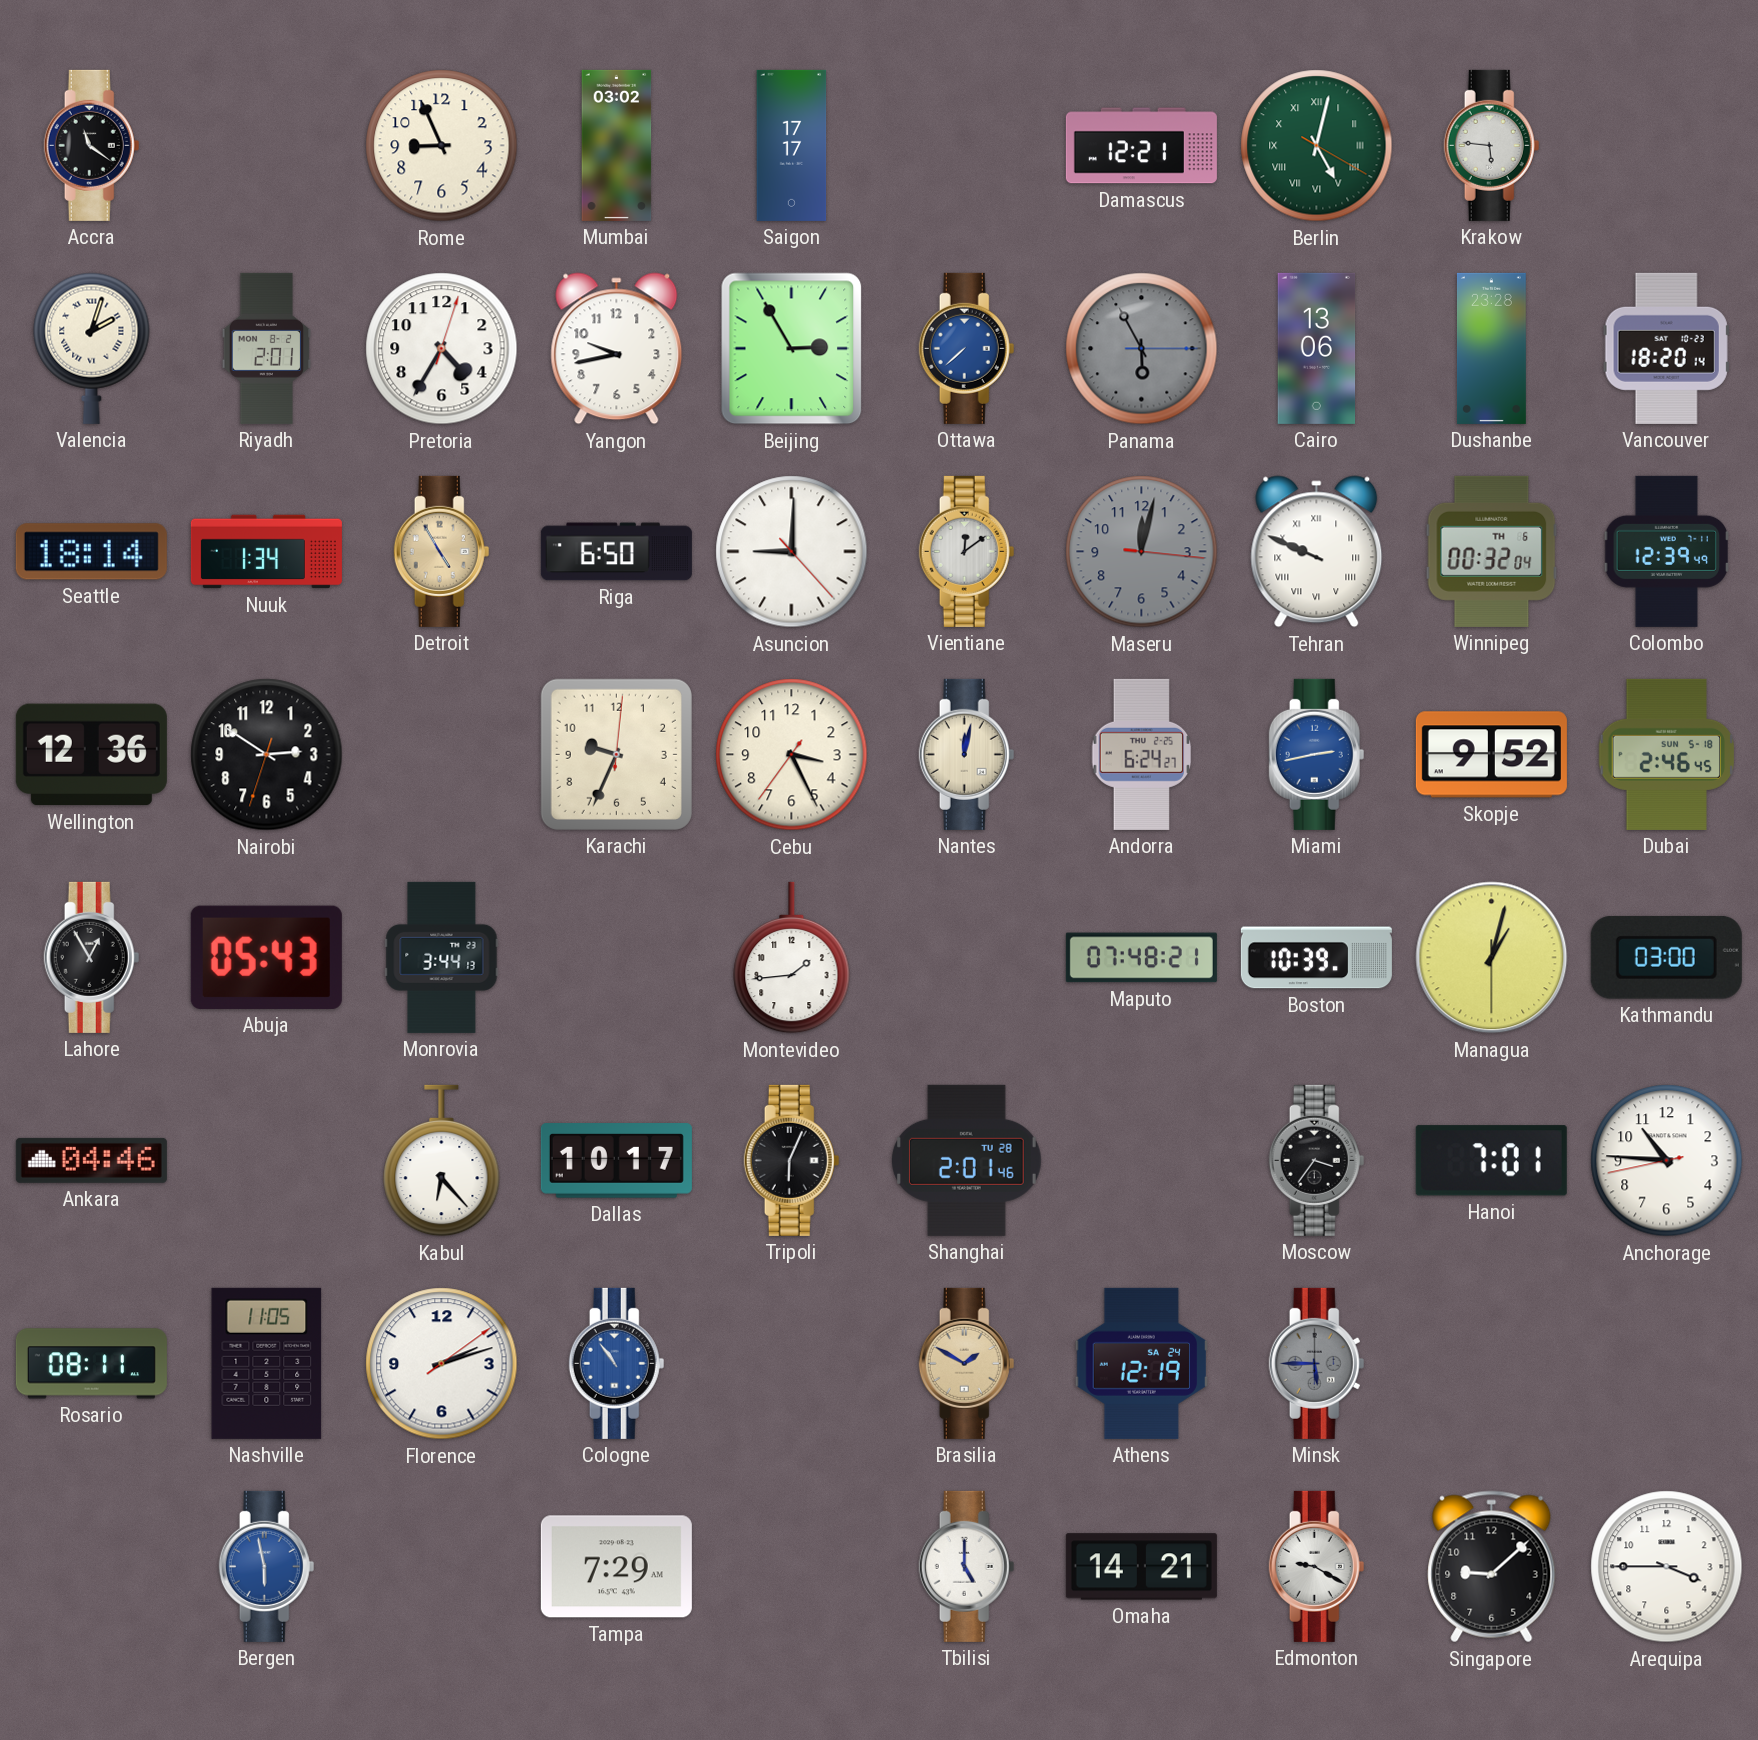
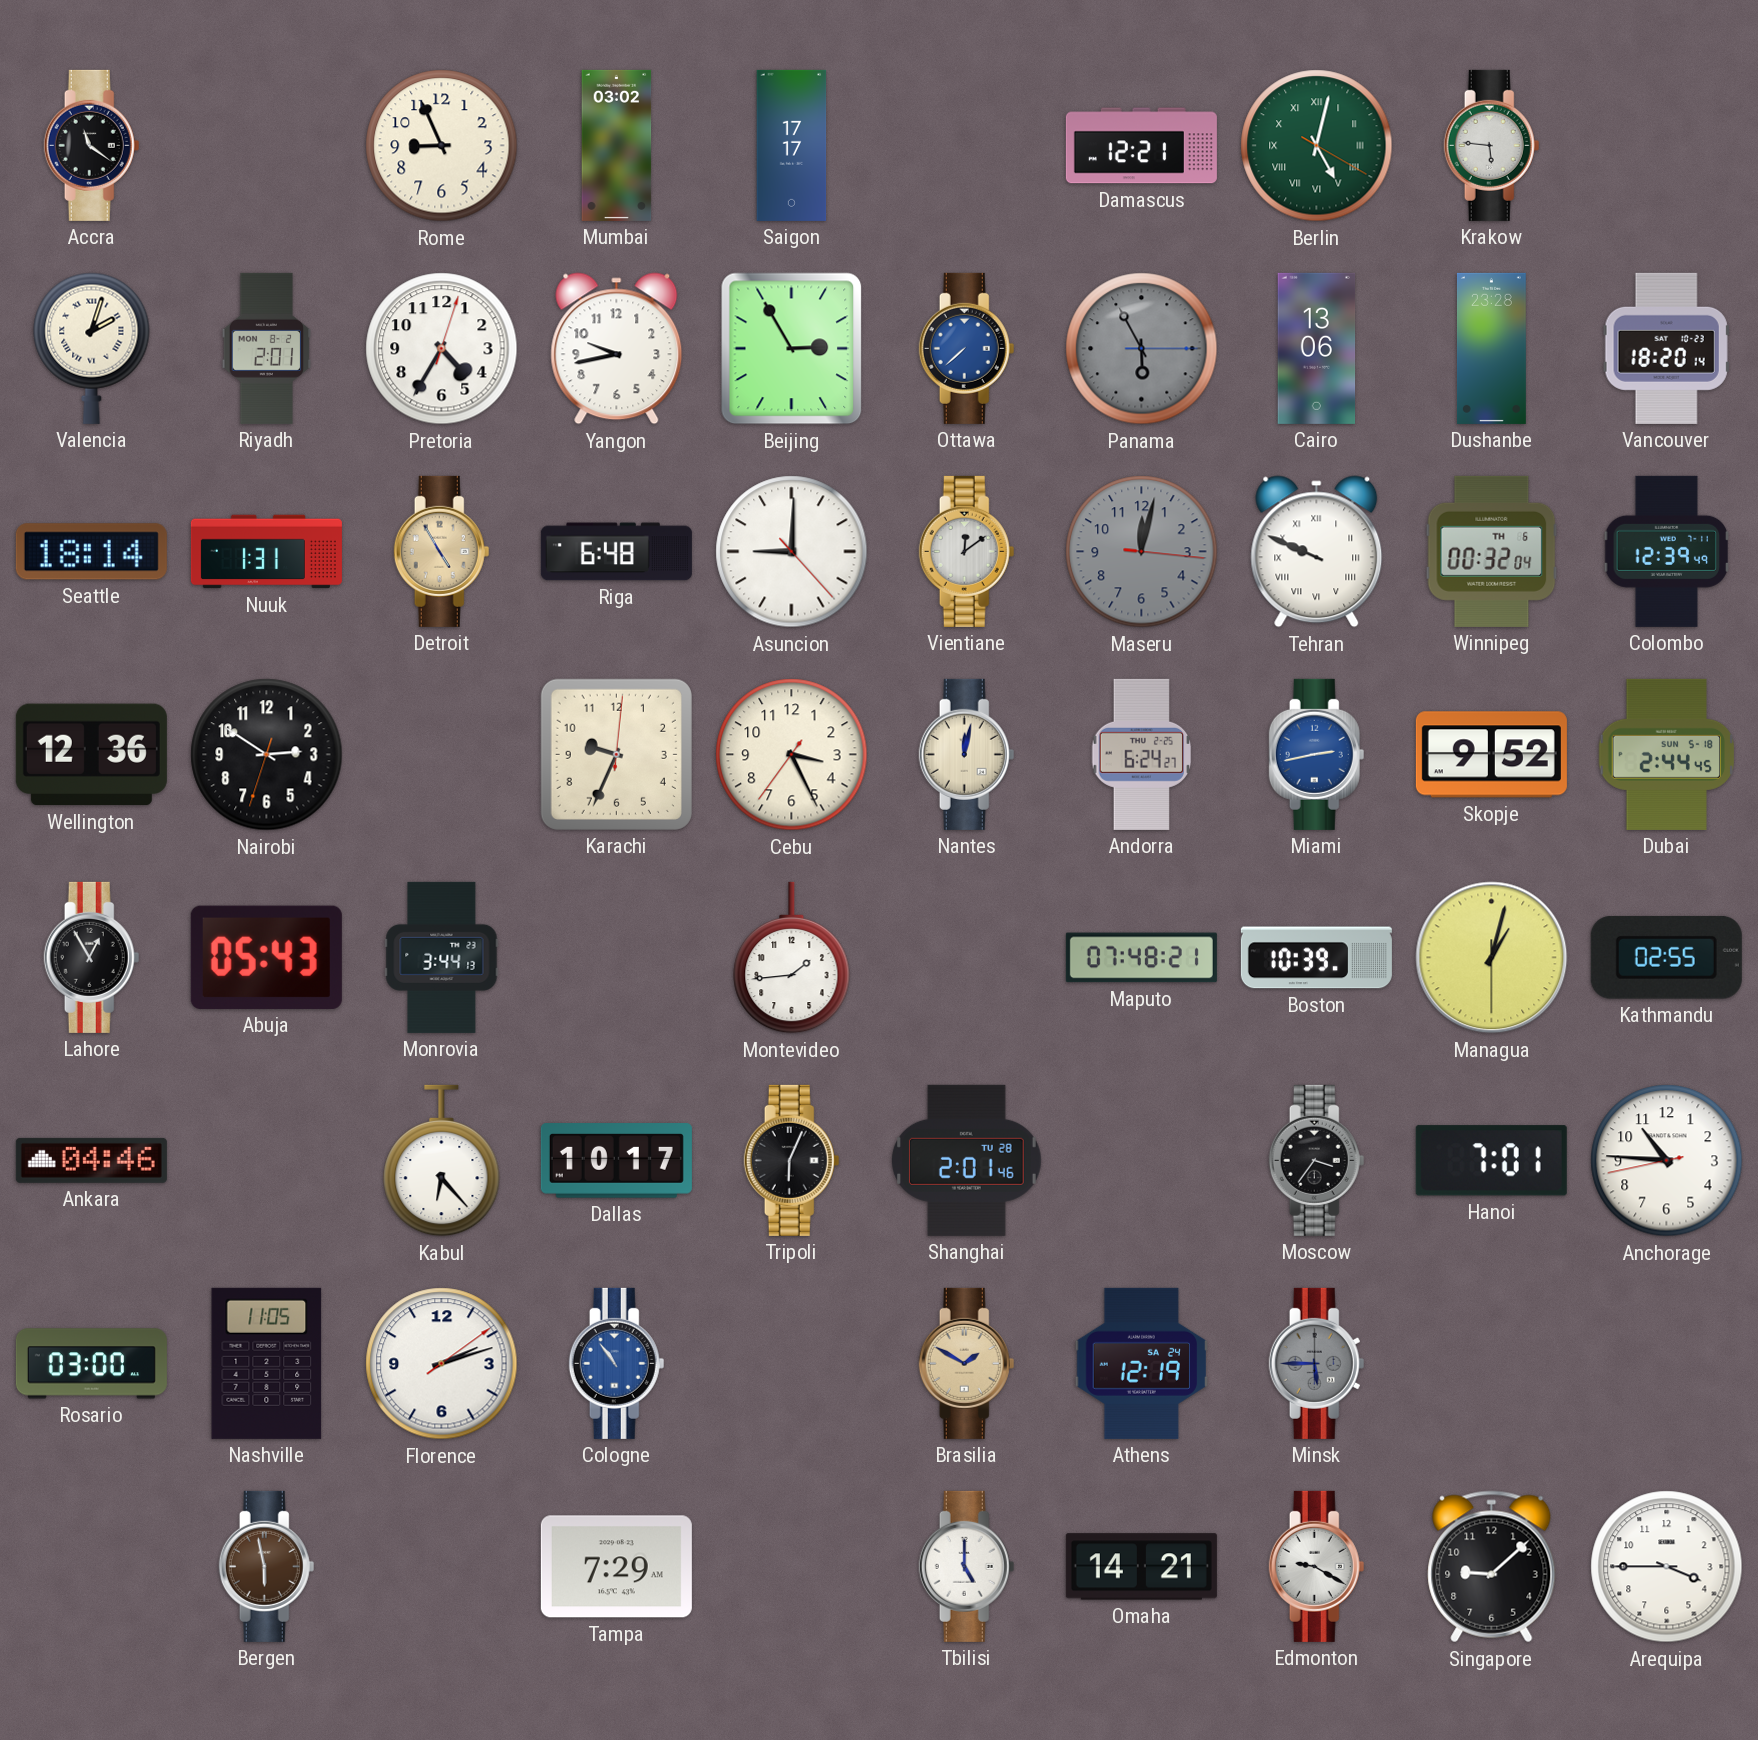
Nuuk: 1:34 -> 1:31 (266, 552)
Riga: 6:50 -> 6:48 (616, 552)
Dubai: 2:46 -> 2:44 (1667, 754)
Kathmandu: 03:00 -> 02:55 (1666, 957)
Rosario: 08:11 -> 03:00 (91, 1364)
Bergen dial: blue -> brown (267, 1566)
